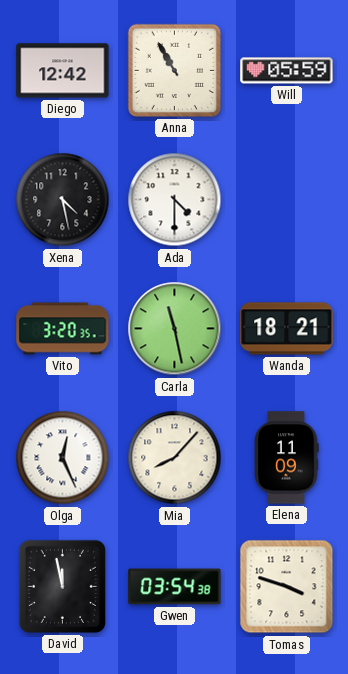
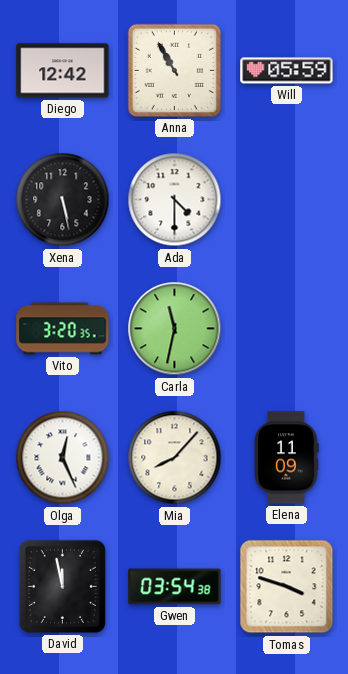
Xena: 4:28 -> 5:28 (63, 200)
Carla: 11:28 -> 11:32 (175, 329)
Wanda: 18:21 -> none (287, 329)
